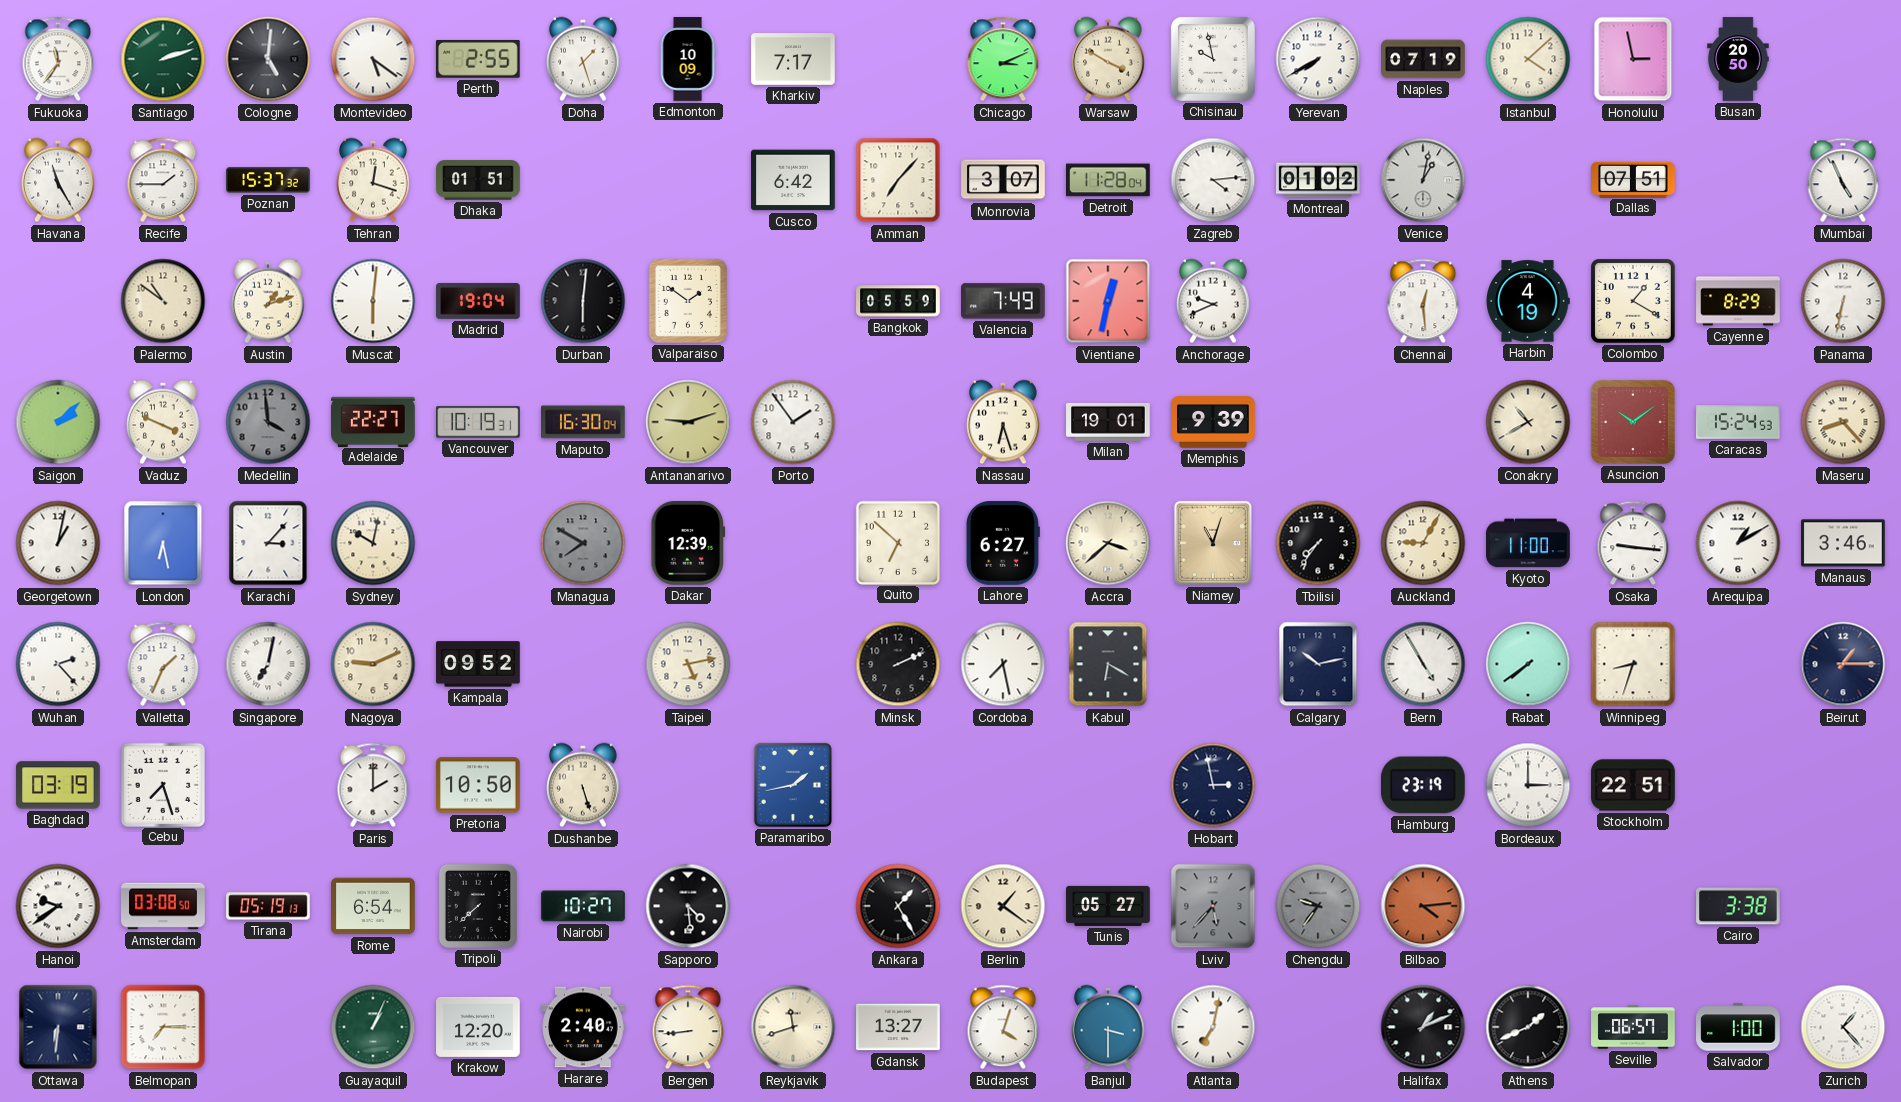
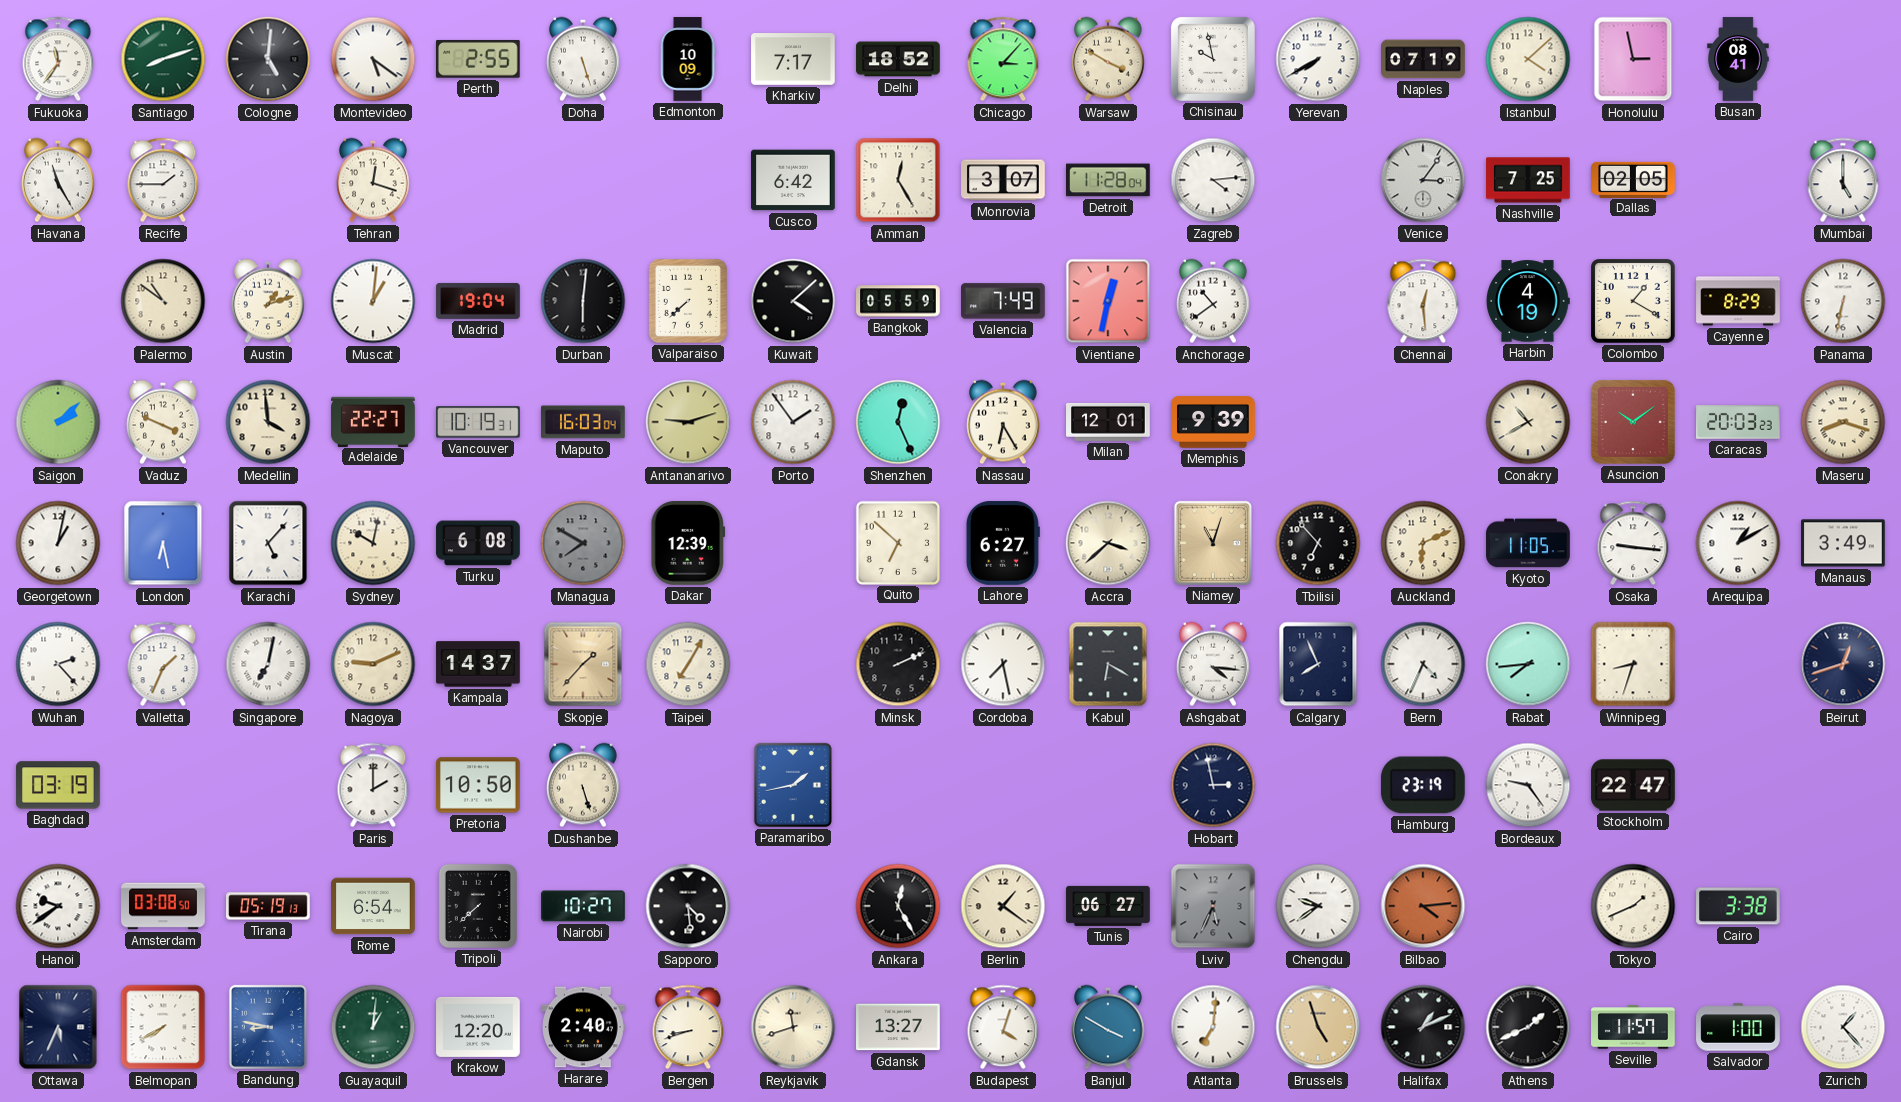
Santiago: 2:12 -> 8:12 (163, 59)
Doha: 1:27 -> 5:27 (584, 59)
Delhi: none -> 18:52 (898, 59)
Chicago: 3:11 -> 3:07 (1003, 59)
Busan: 20:50 -> 08:41 (1738, 59)
Poznan: 15:37 -> none (268, 180)
Dhaka: 01:51 -> none (478, 180)
Amman: 7:07 -> 12:25 (898, 180)
Montreal: 01:02 -> none (1318, 180)
Venice: 1:02 -> 3:06 (1423, 180)
Nashville: none -> 7:25 (1528, 180)
Dallas: 07:51 -> 02:05 (1633, 179)
Mumbai: 4:56 -> 5:00 (1843, 180)
Muscat: 6:01 -> 1:01 (373, 301)
Valparaiso: 1:51 -> 7:38 (688, 301)
Kuwait: none -> 4:08 (793, 301)
Anchorage: 9:41 -> 10:39 (1214, 301)
Medellin dial: grey -> cream (268, 422)
Maputo: 16:30 -> 16:03 (583, 422)
Shenzhen: none -> 12:26 (898, 422)
Nassau: 6:27 -> 6:25 (1004, 422)
Milan: 19:01 -> 12:01 (1108, 422)
Caracas: 15:24 -> 20:03 (1738, 422)
Maseru: 8:23 -> 8:18 (1843, 422)
Karachi: 3:07 -> 5:07 (268, 543)
Turku: none -> 6:08 (478, 543)
Tbilisi: 7:36 -> 6:53 (1318, 543)
Auckland: 9:05 -> 6:11 (1423, 543)
Kyoto: 11:00 -> 11:05 (1528, 543)
Manaus: 3:46 -> 3:49 (1843, 543)
Kampala: 09:52 -> 14:37 (478, 664)
Skopje: none -> 1:37 (583, 664)
Taipei: 5:13 -> 7:05 (688, 664)
Ashgabat: none -> 4:16 (1214, 664)
Calgary: 10:13 -> 7:56 (1318, 664)
Bern: 4:55 -> 4:34 (1423, 664)
Rabat: 7:39 -> 7:44 (1528, 664)
Beirut: 1:15 -> 12:42 (1843, 664)
Cebu: 7:27 -> none (162, 784)
Bordeaux: 3:00 -> 9:24 (1528, 785)
Stockholm: 22:51 -> 22:47 (1633, 785)
Ankara: 1:25 -> 12:25 (898, 906)
Tunis: 05:27 -> 06:27 (1108, 906)
Lviv: 5:37 -> 5:34 (1213, 906)
Chengdu: 9:36 -> 9:39 (1318, 906)
Chengdu dial: grey -> white (1318, 906)
Tokyo: none -> 1:41 (1633, 906)
Ottawa: 6:31 -> 5:34 (58, 1027)
Belmopan: 7:15 -> 7:40 (163, 1027)
Bandung: none -> 8:47 (268, 1027)
Guayaquil: 1:04 -> 1:01 (373, 1027)
Bergen: 8:44 -> 8:42 (688, 1027)
Banjul: 3:30 -> 3:50 (1109, 1027)
Atlanta: 7:02 -> 7:01 (1213, 1027)
Brussels: none -> 4:57 (1318, 1027)
Seville: 06:57 -> 11:57 (1633, 1027)
